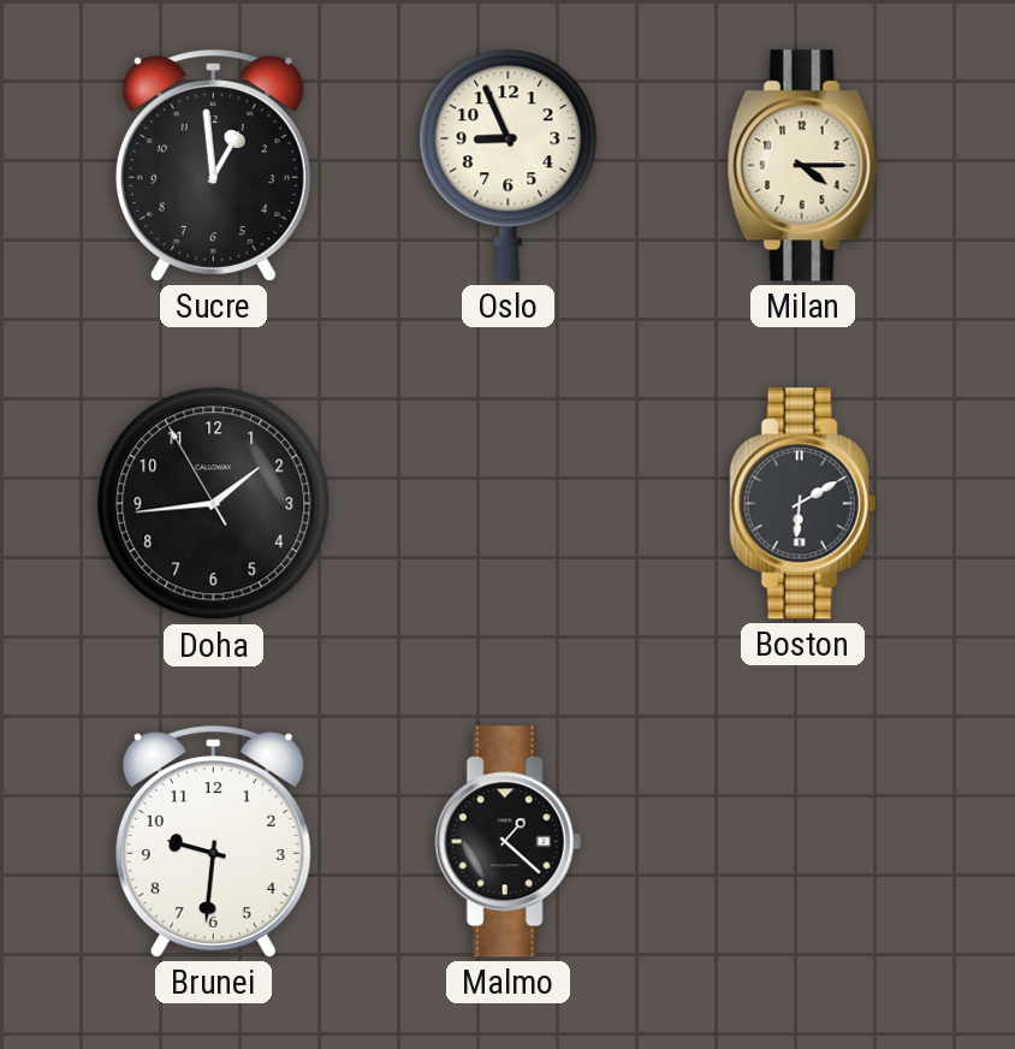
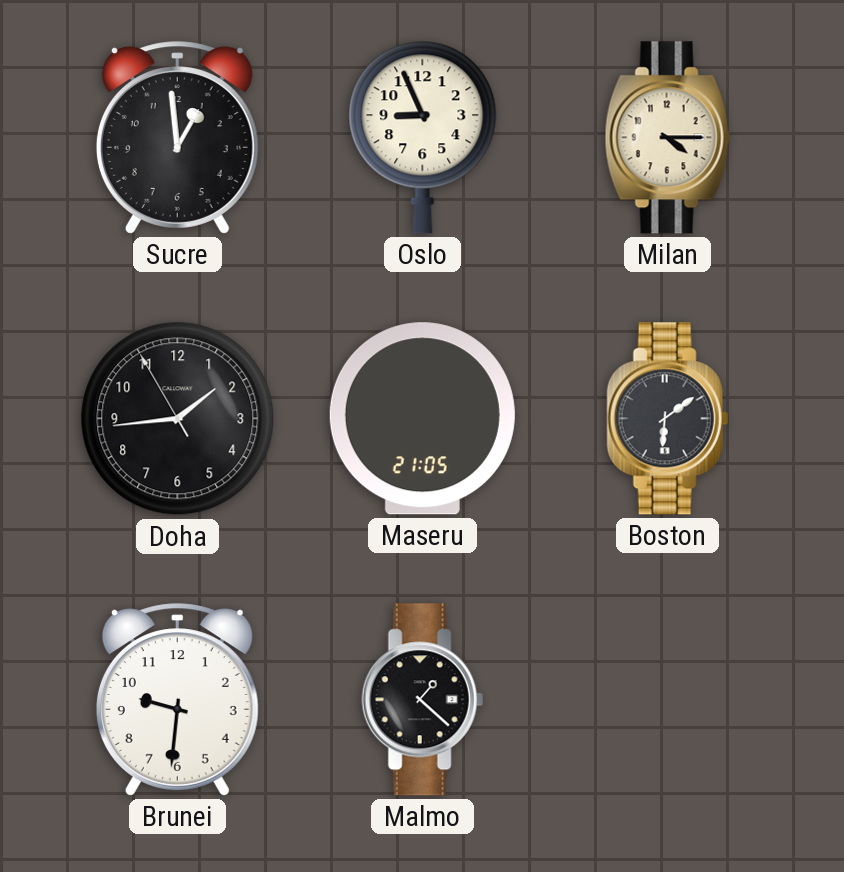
Maseru: none -> 21:05 (422, 419)
Boston: 6:10 -> 6:09 (667, 419)
